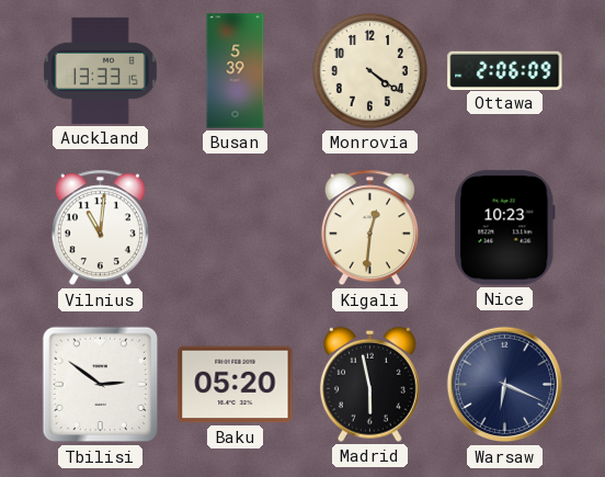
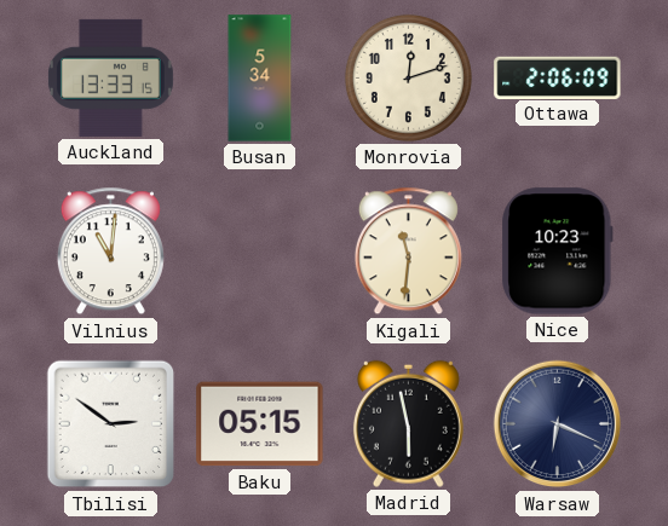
Busan: 5:39 -> 5:34 (260, 79)
Monrovia: 4:21 -> 12:12 (408, 77)
Kigali: 12:31 -> 11:31 (408, 252)
Baku: 05:20 -> 05:15 (260, 424)
